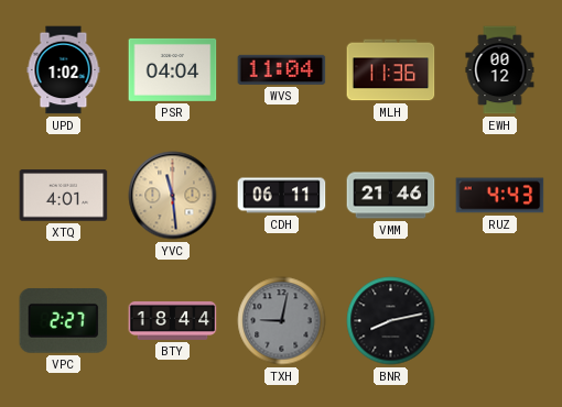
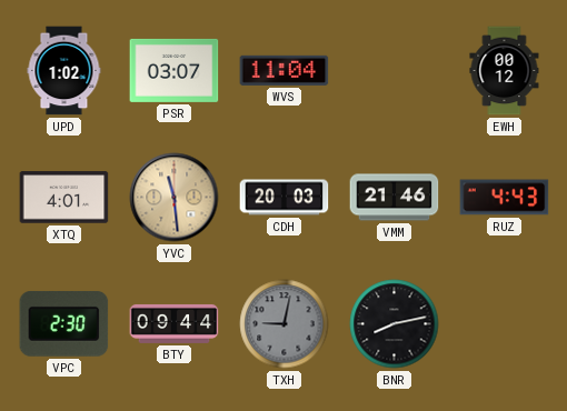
PSR: 04:04 -> 03:07 (175, 70)
MLH: 11:36 -> none (391, 70)
CDH: 06:11 -> 20:03 (285, 198)
VPC: 2:27 -> 2:30 (64, 323)
BTY: 18:44 -> 09:44 (175, 323)
